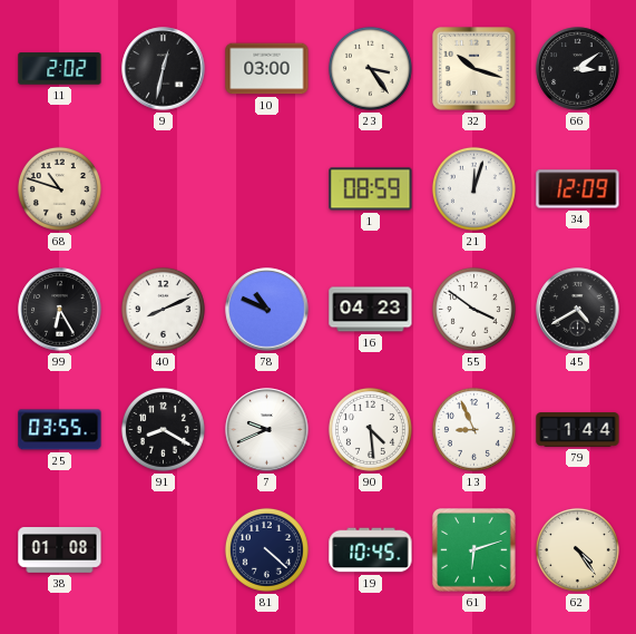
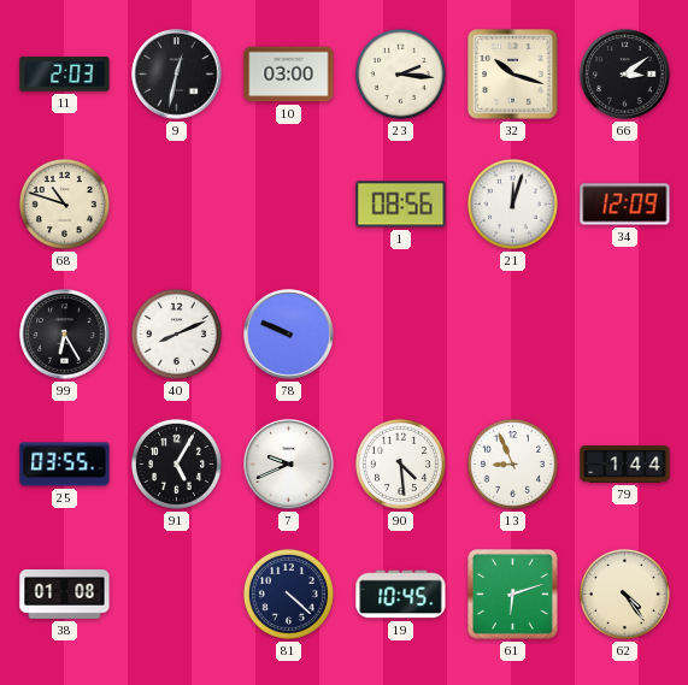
11: 2:02 -> 2:03 (65, 75)
23: 3:24 -> 2:16 (400, 73)
1: 08:59 -> 08:56 (401, 205)
78: 10:49 -> 9:49 (289, 335)
16: 04:23 -> none (371, 310)
55: 3:51 -> none (473, 309)
45: 4:40 -> none (578, 310)
91: 8:20 -> 5:05 (176, 463)
